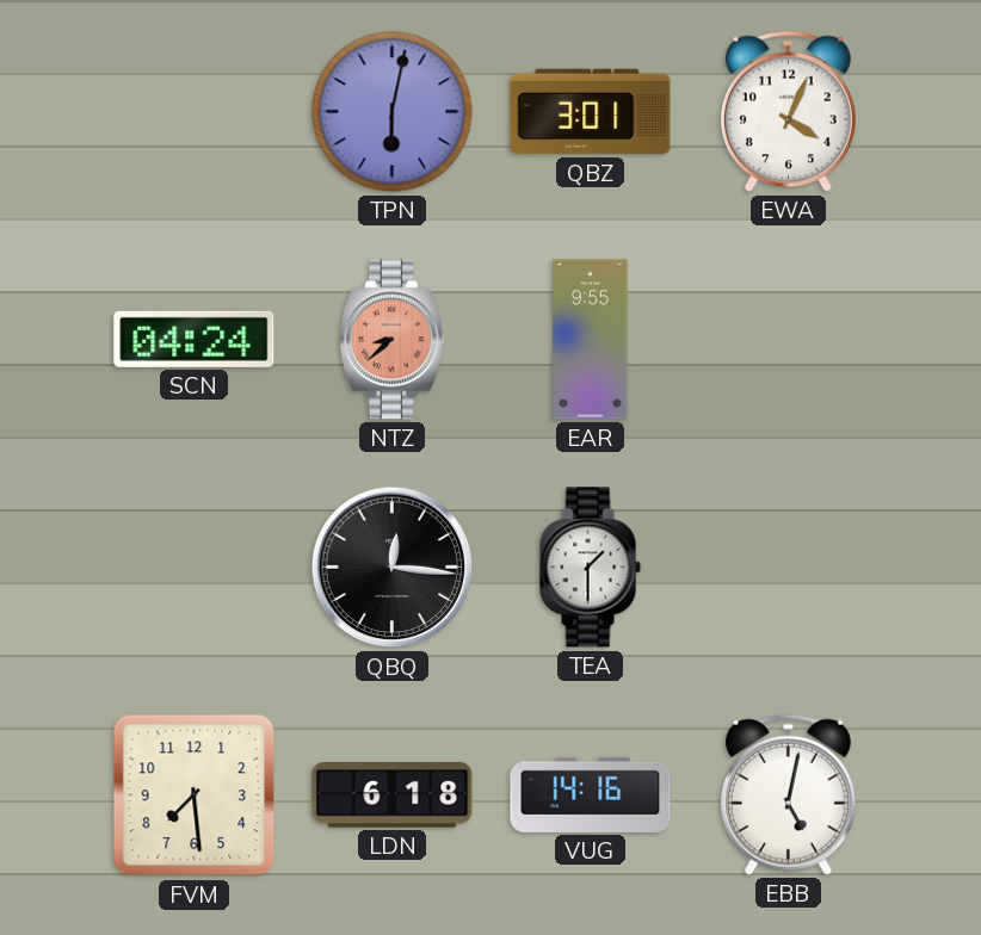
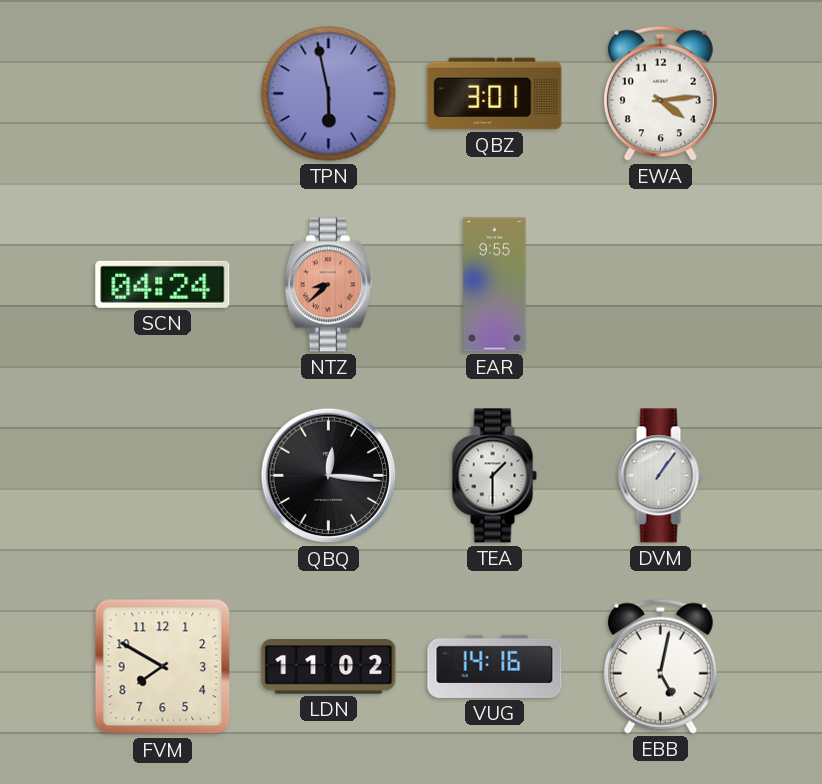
TPN: 6:02 -> 5:58 (329, 94)
EWA: 4:04 -> 4:14 (660, 93)
DVM: none -> 1:06 (660, 476)
FVM: 7:29 -> 7:50 (163, 667)
LDN: 6:18 -> 11:02 (329, 667)
